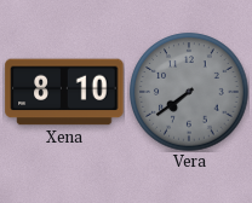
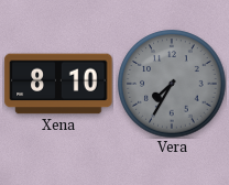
Vera: 7:39 -> 7:35 (172, 84)
